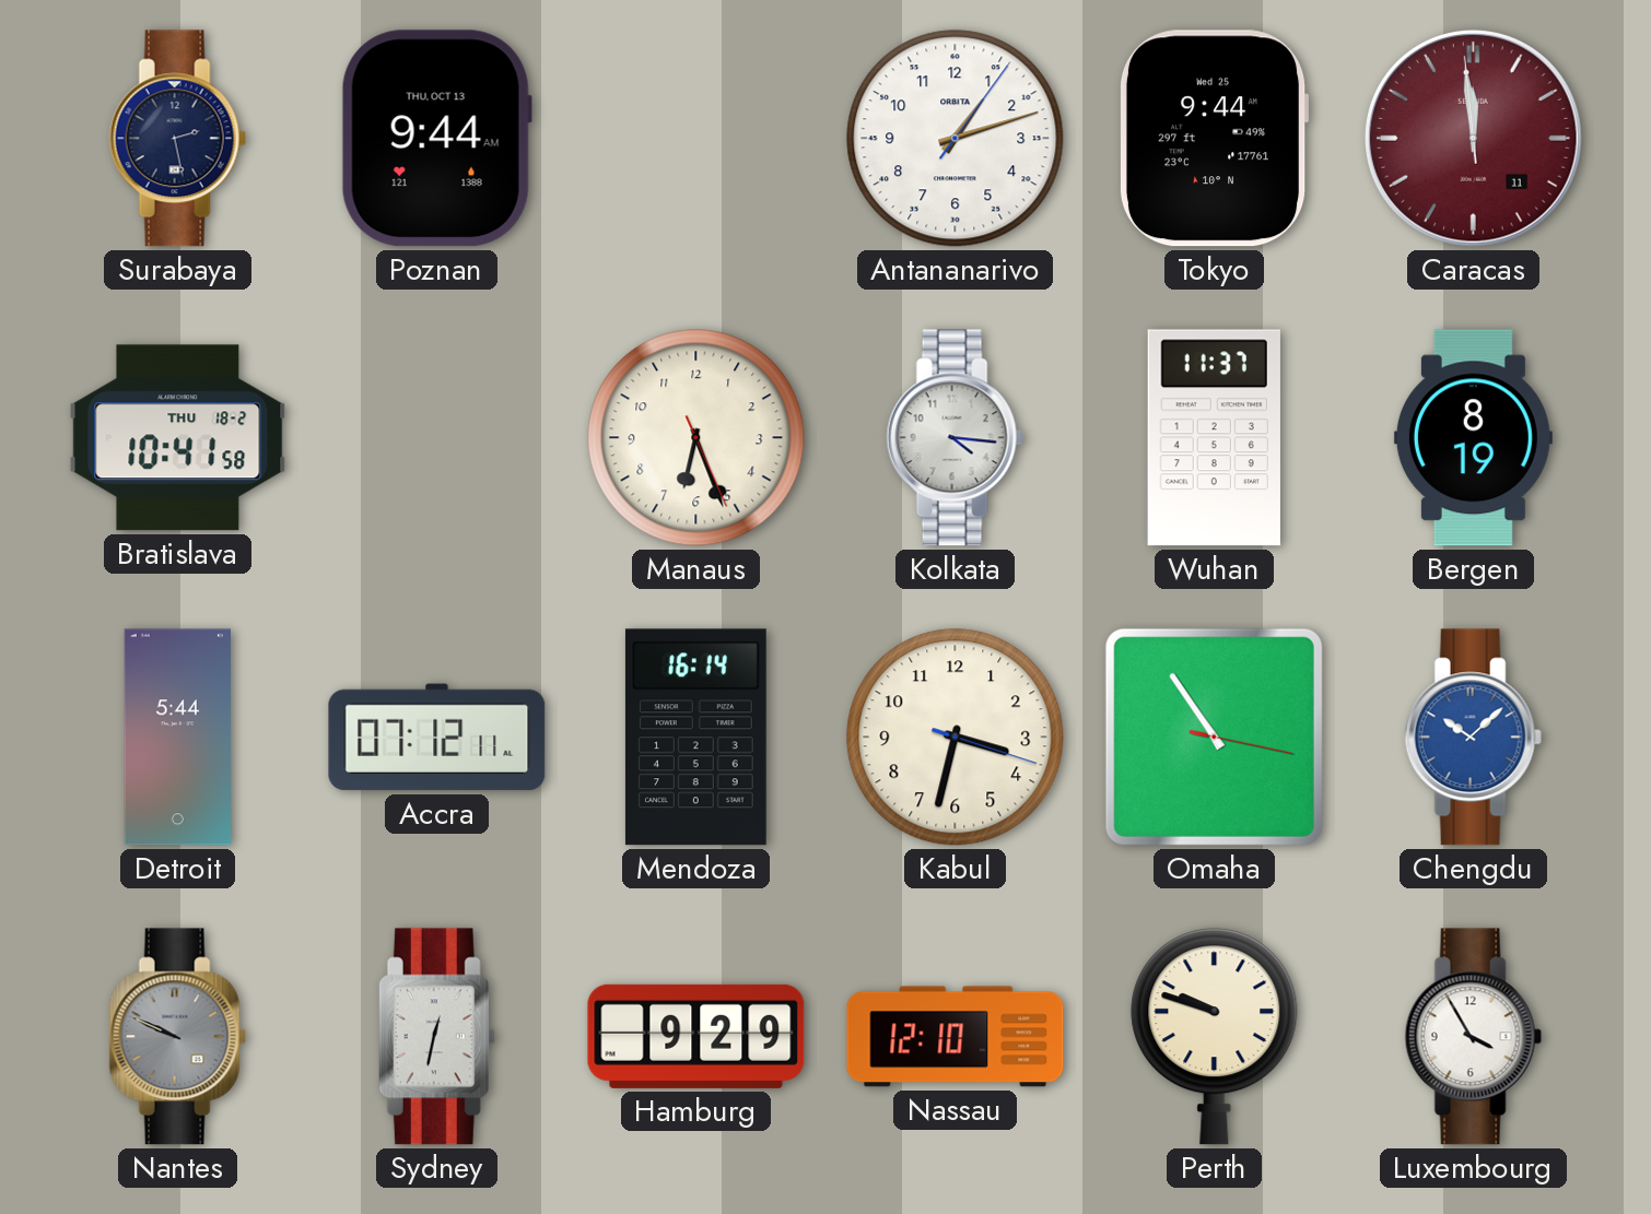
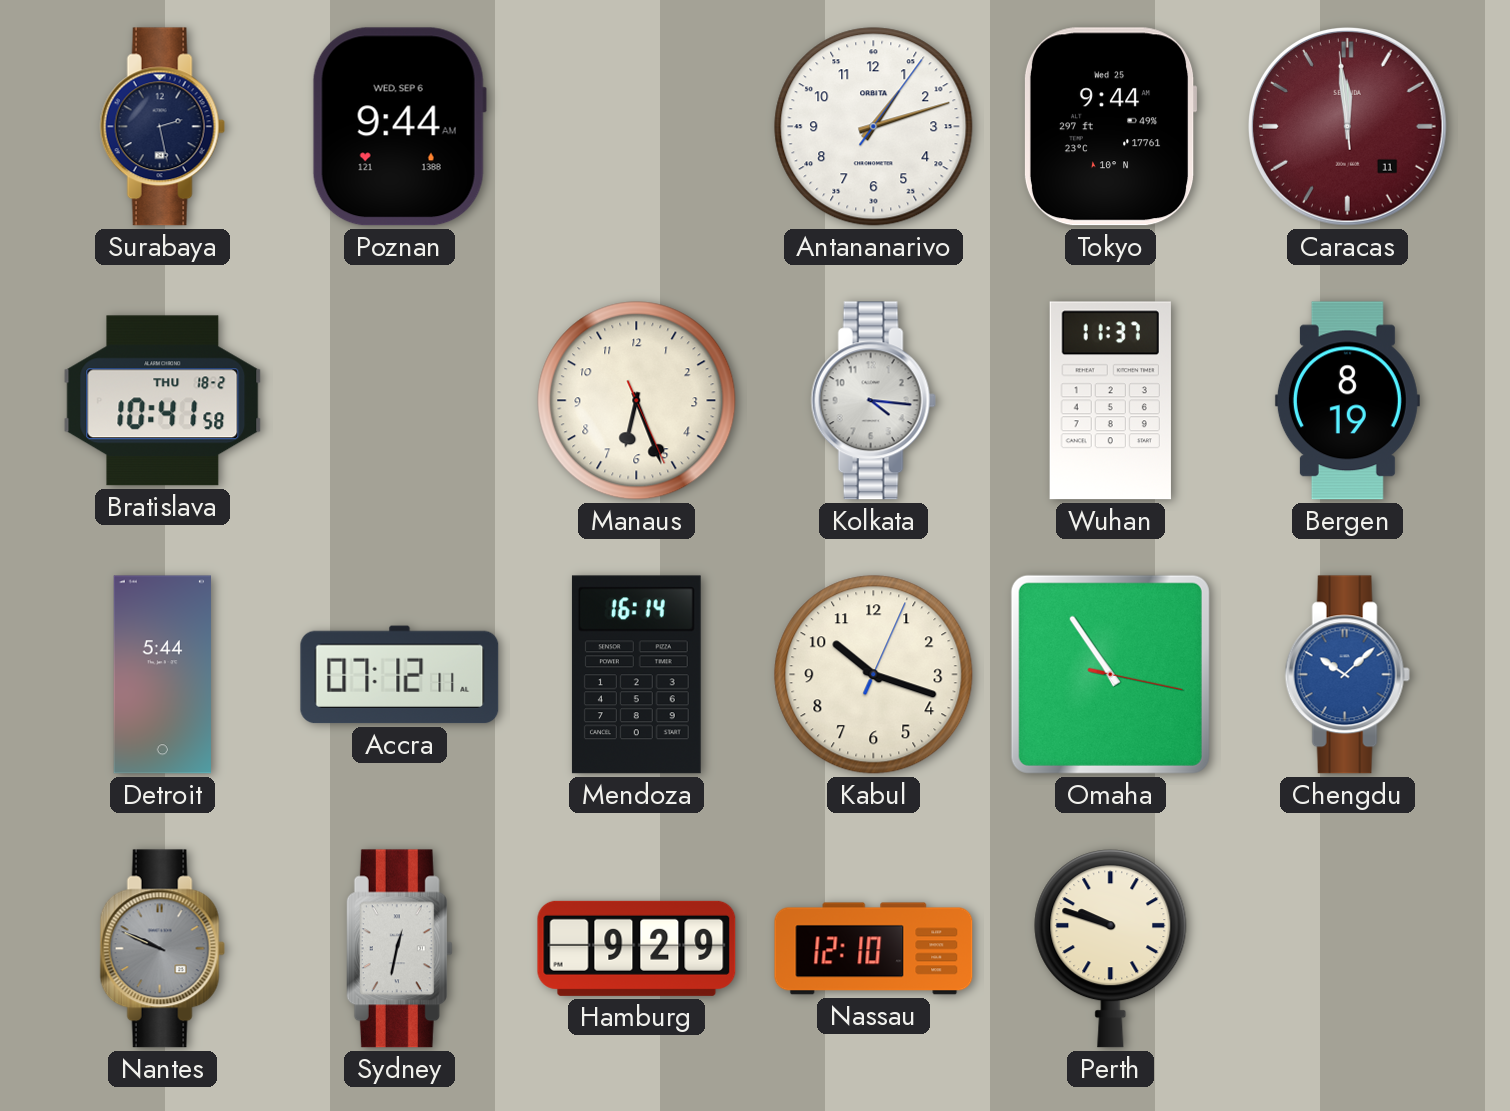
Poznan date: THU, OCT 13 -> WED, SEP 6 (399, 127)
Kabul: 3:32 -> 10:18 (874, 675)
Luxembourg: 3:55 -> none (1473, 1037)
